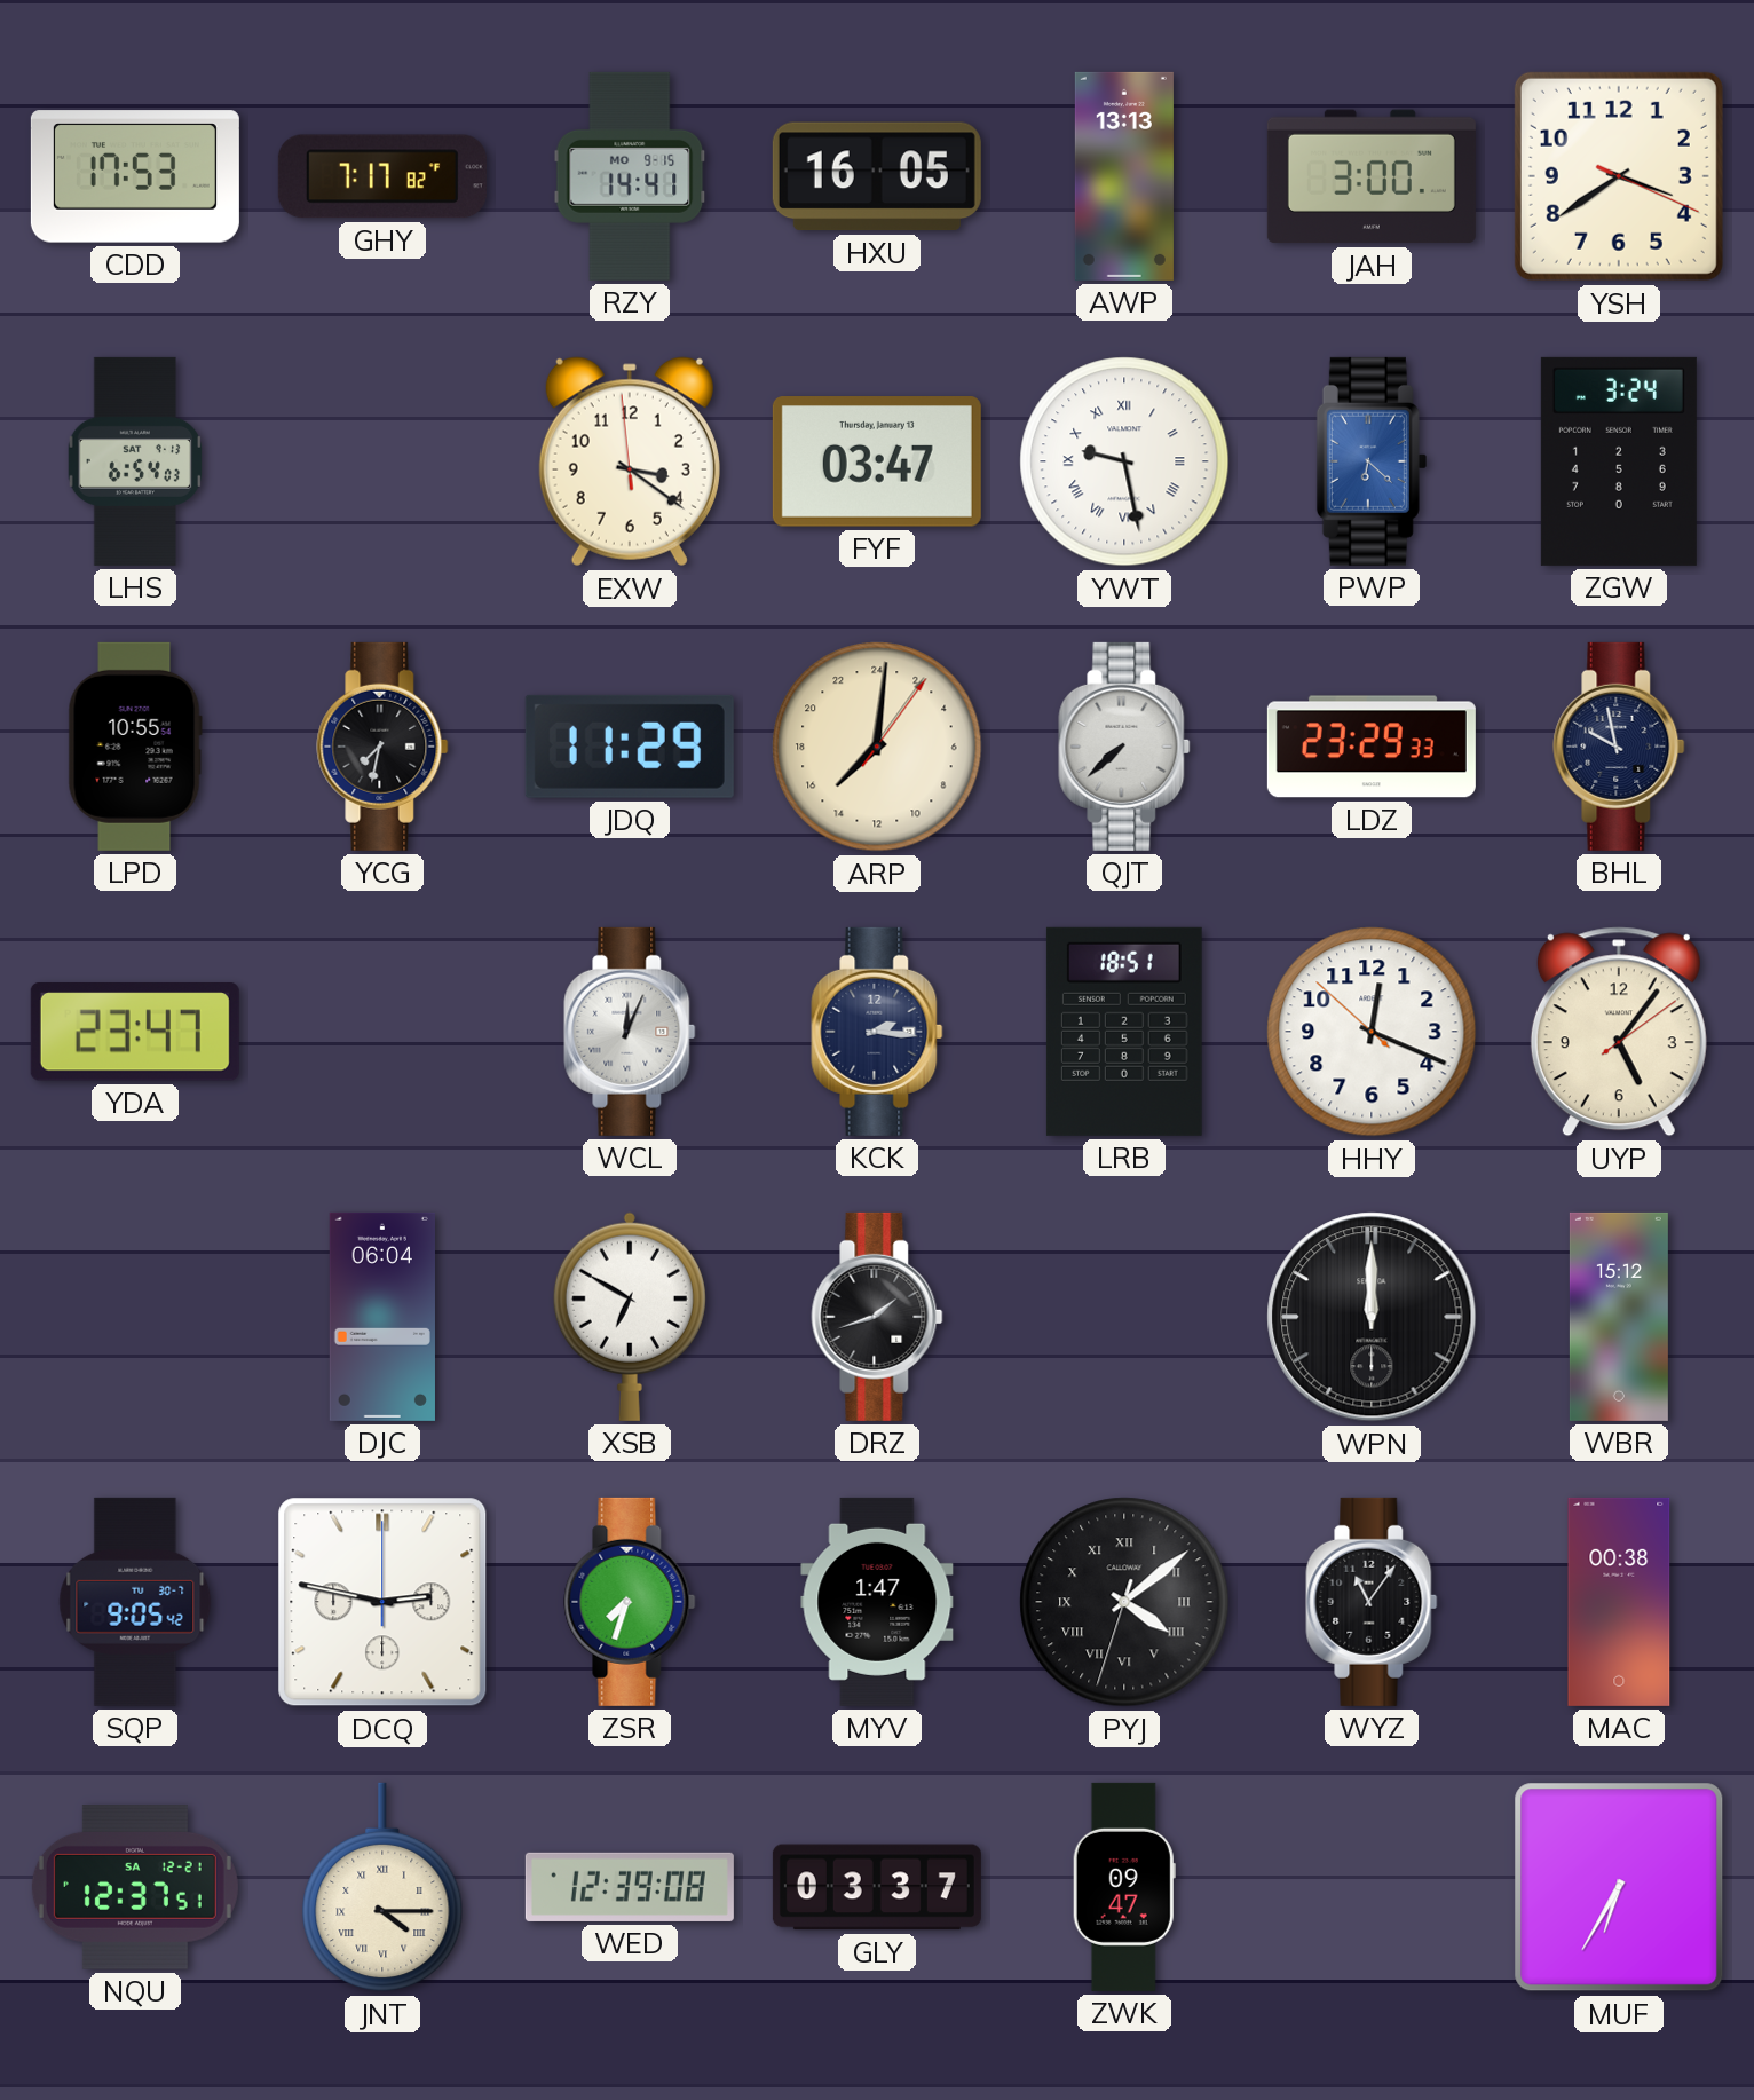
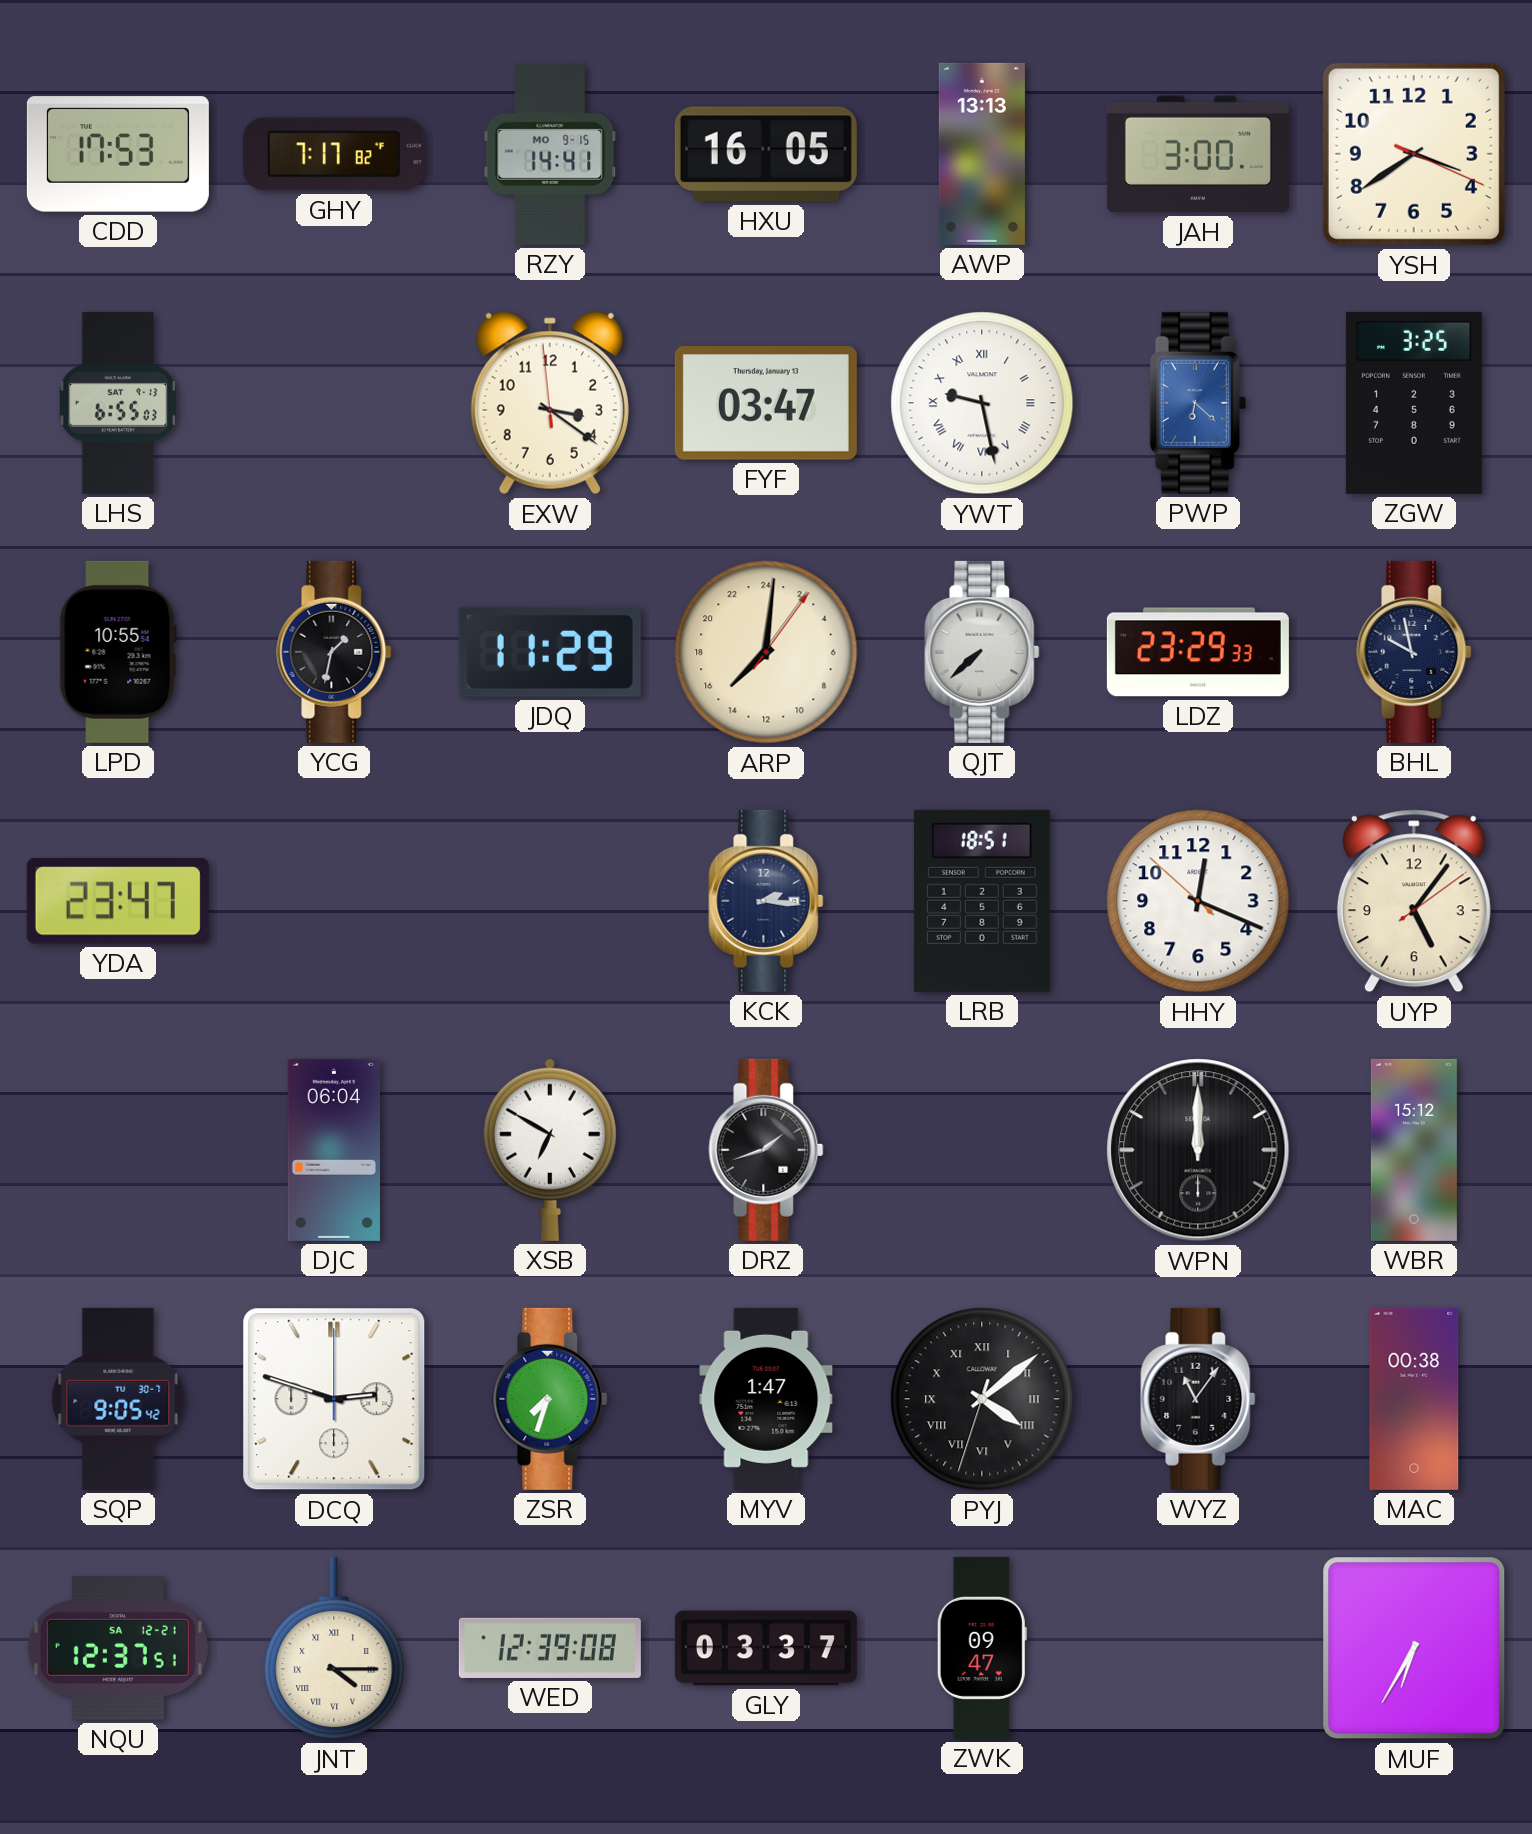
LHS: 6:54 -> 6:55 (118, 403)
ZGW: 3:24 -> 3:25 (1414, 403)
YCG: 7:32 -> 1:32 (334, 652)
WCL: 12:04 -> none (630, 1032)
DCQ: 2:47 -> 2:48 (334, 1399)
